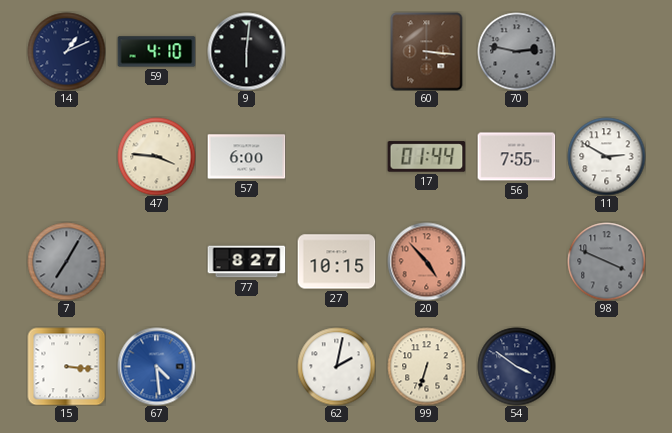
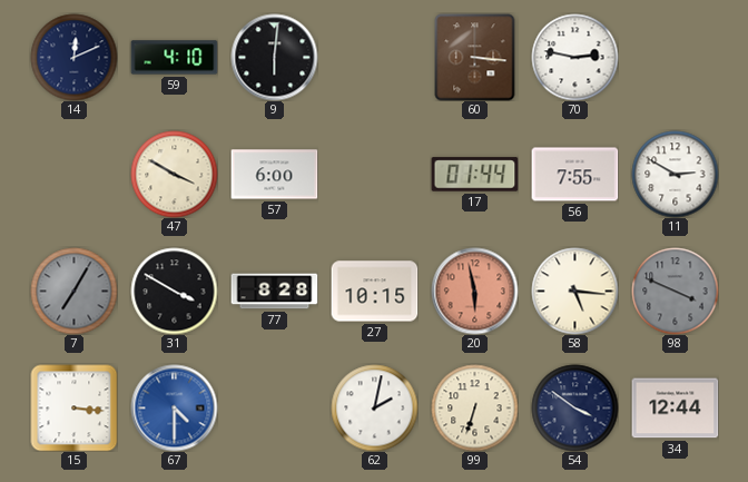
14: 1:11 -> 12:11 (73, 57)
70 dial: grey -> white (574, 57)
47: 3:46 -> 3:50 (174, 174)
31: none -> 3:50 (174, 291)
77: 8:27 -> 8:28 (274, 292)
20: 4:53 -> 5:58 (474, 291)
58: none -> 5:16 (574, 291)
67: 4:29 -> 4:30 (174, 407)
34: none -> 12:44 (675, 409)
